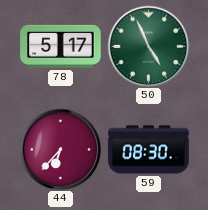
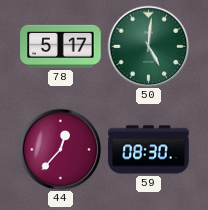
50: 4:56 -> 5:01 (148, 46)
44: 6:37 -> 12:37 (60, 149)
